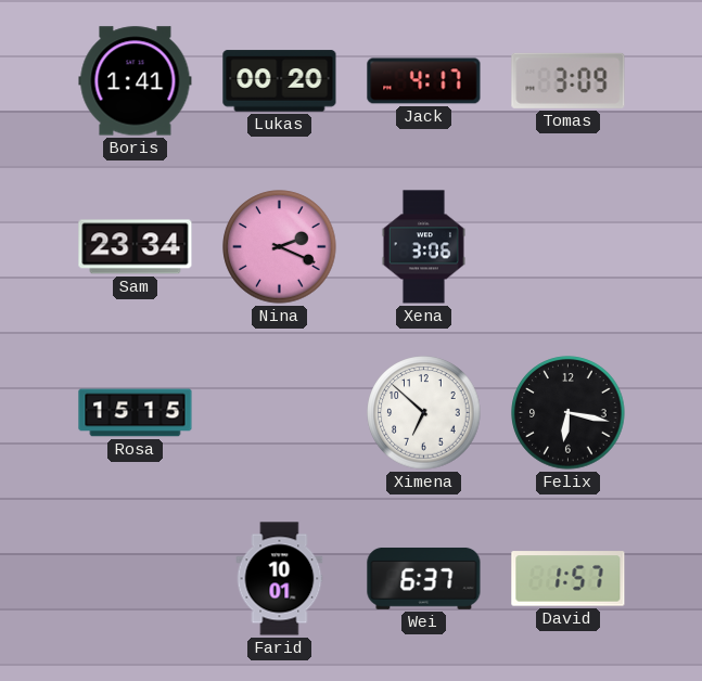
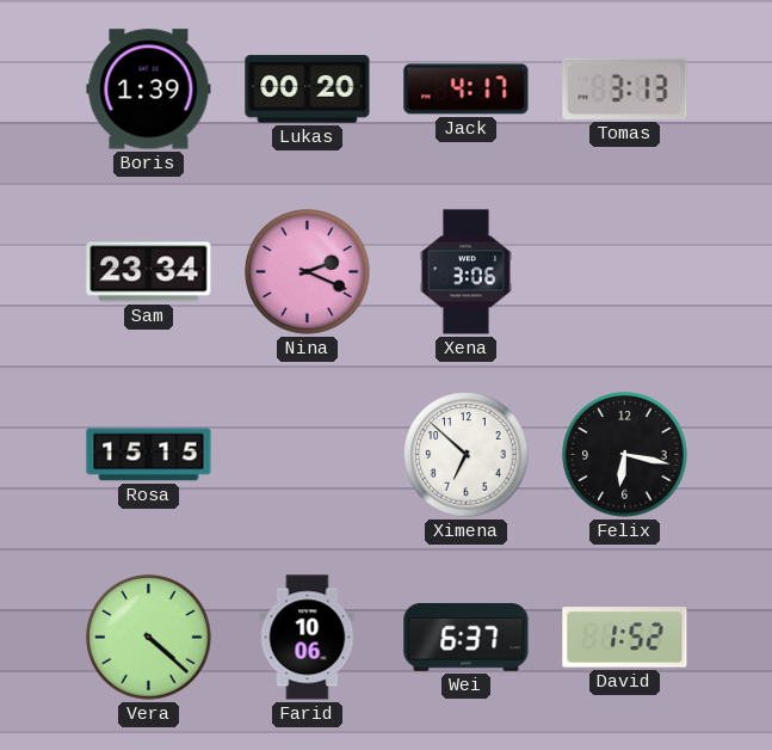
Boris: 1:41 -> 1:39 (149, 90)
Tomas: 3:09 -> 3:13 (625, 88)
Vera: none -> 4:22 (149, 638)
Farid: 10:01 -> 10:06 (308, 638)
David: 1:57 -> 1:52 (625, 638)
